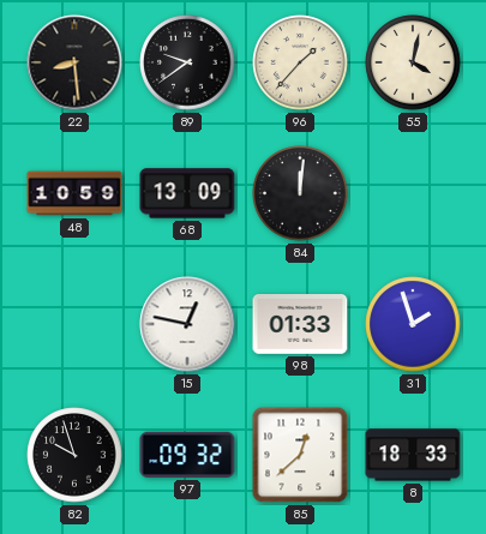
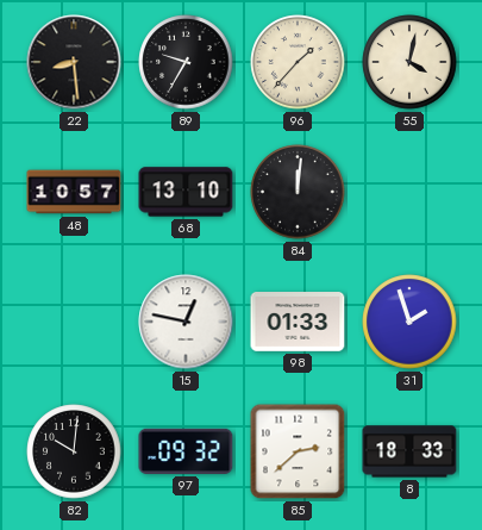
89: 9:39 -> 9:35 (186, 62)
48: 10:59 -> 10:57 (74, 192)
68: 13:09 -> 13:10 (186, 192)
82: 9:57 -> 10:01 (74, 451)
85: 12:38 -> 2:38 (298, 451)
